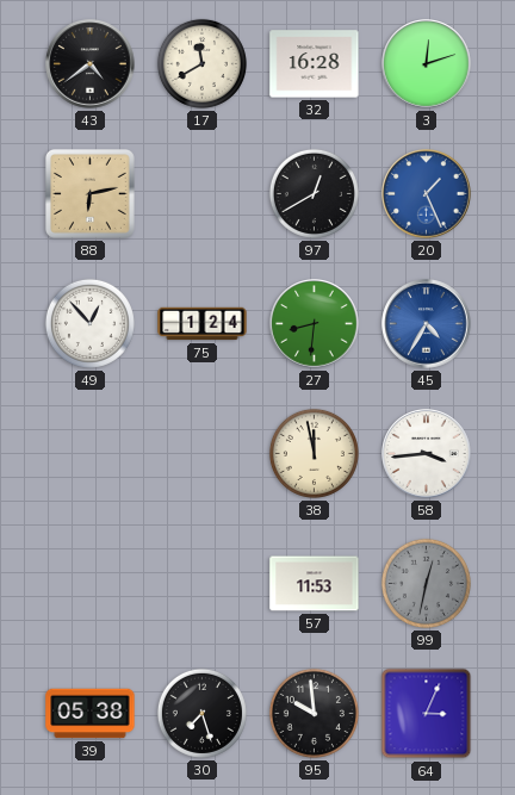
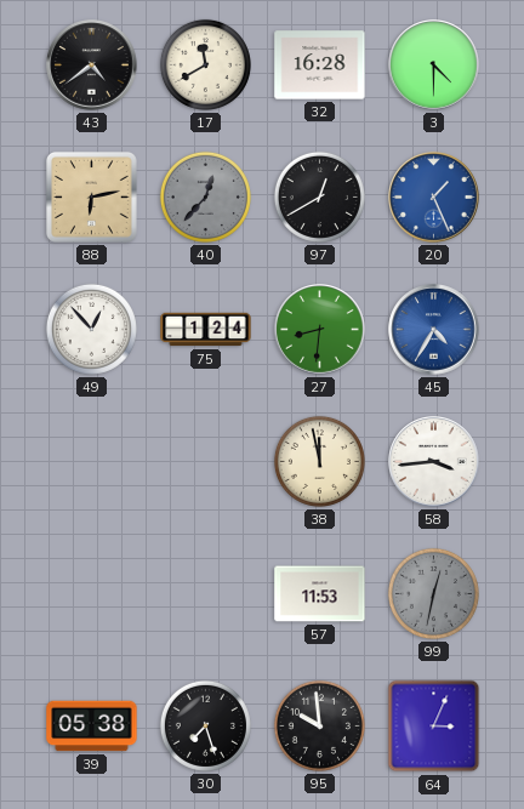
3: 12:12 -> 4:30 (434, 65)
40: none -> 12:37 (205, 196)
